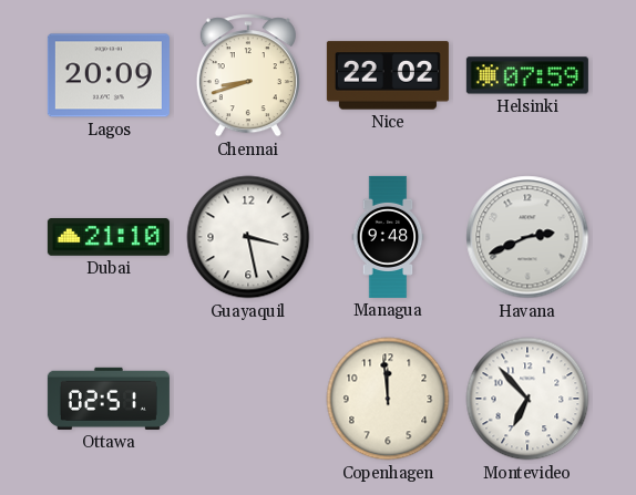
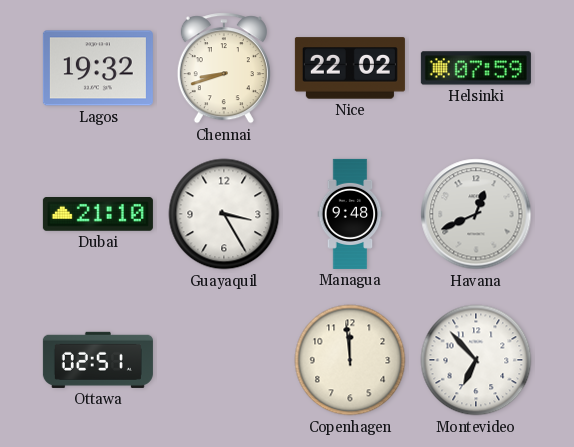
Lagos: 20:09 -> 19:32 (98, 68)
Guayaquil: 3:28 -> 3:25 (224, 214)
Havana: 2:41 -> 12:41 (476, 214)
